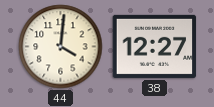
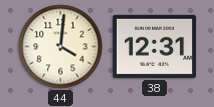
38: 12:27 -> 12:31 (155, 46)
